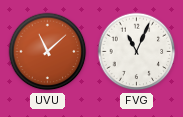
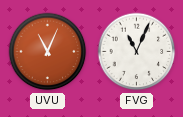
UVU: 11:08 -> 11:04 (48, 52)
